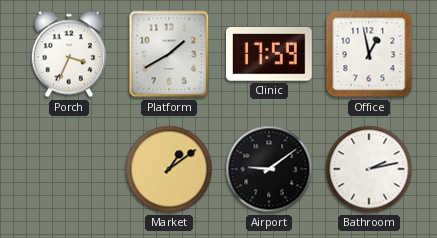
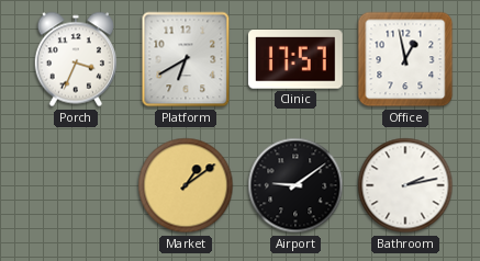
Platform: 1:40 -> 6:40 (186, 59)
Clinic: 17:59 -> 17:57 (297, 59)
